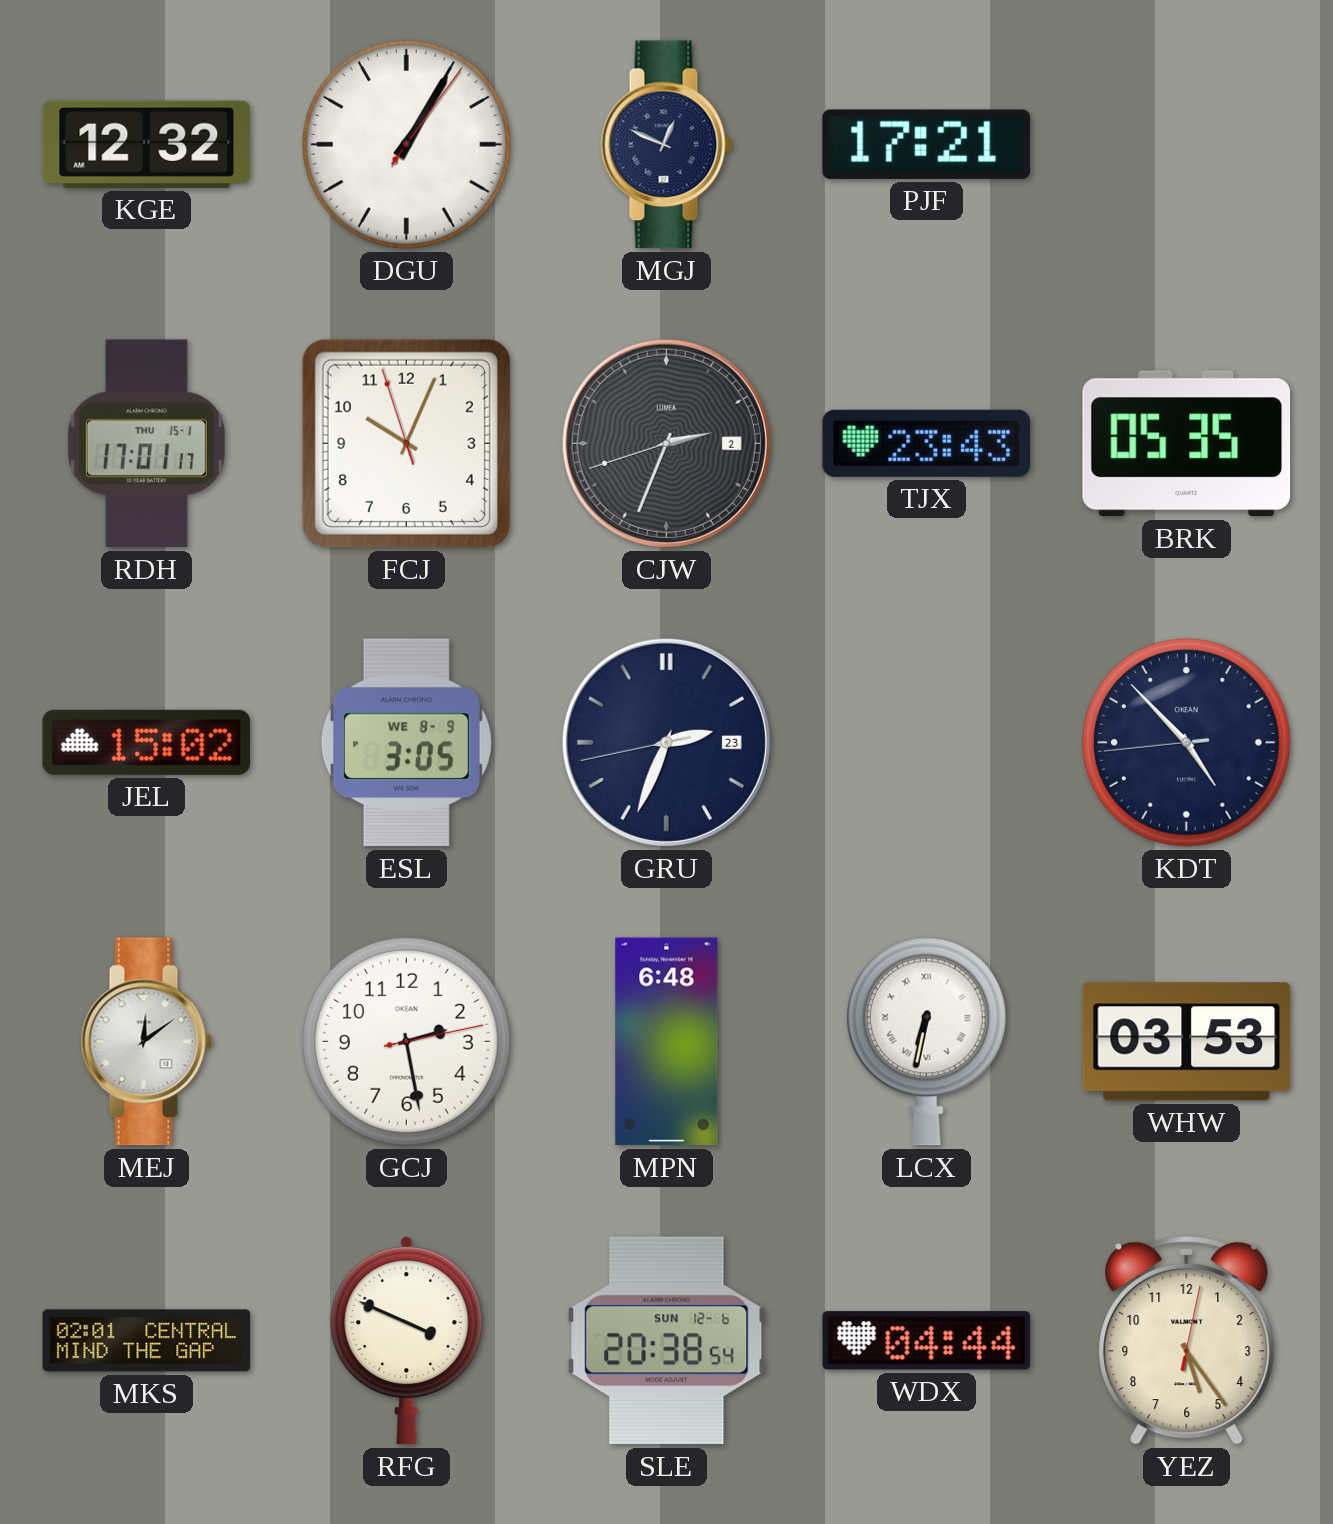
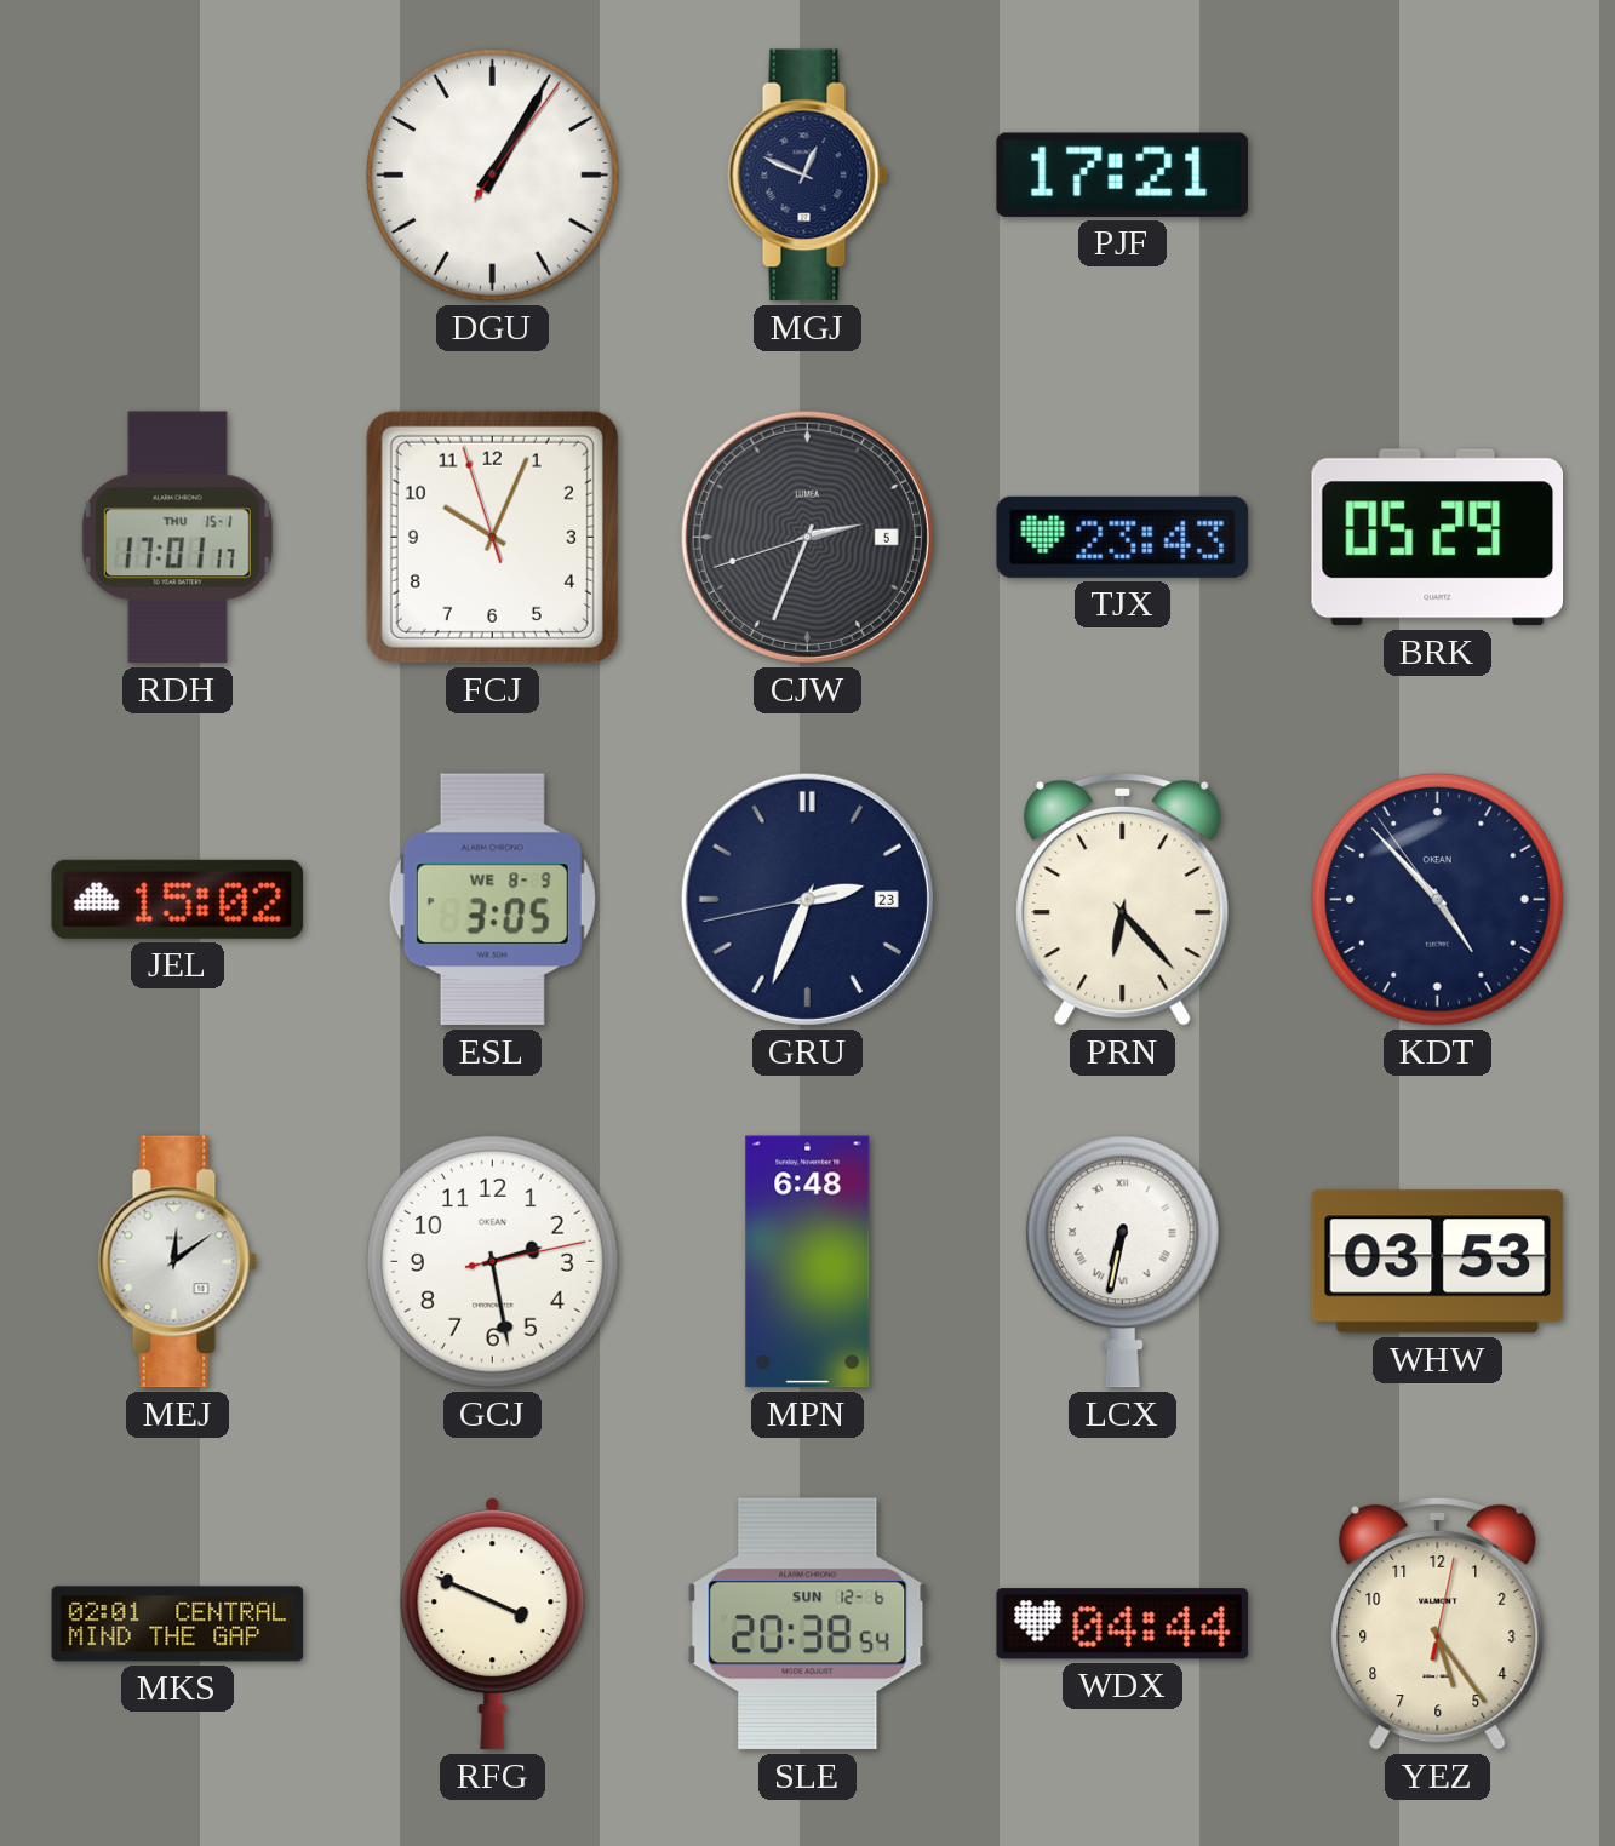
KGE: 12:32 -> none (147, 144)
CJW date: 2 -> 5 (807, 537)
BRK: 05:35 -> 05:29 (1438, 538)
PRN: none -> 6:23 (1123, 899)
KDT: 4:52:44 -> 4:52:54 (1438, 900)
